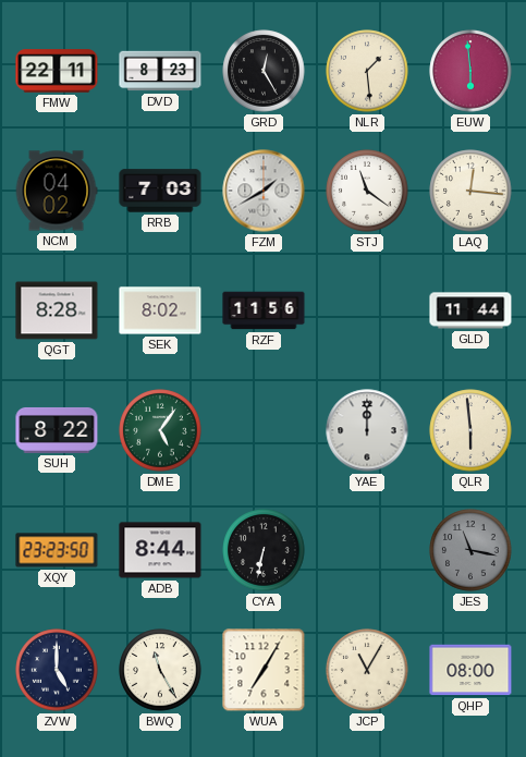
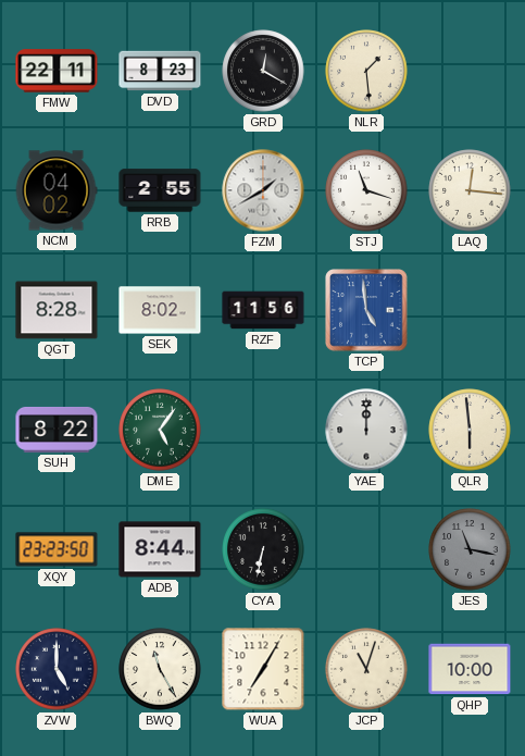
GRD: 12:25 -> 12:20 (263, 71)
EUW: 5:59 -> none (470, 71)
RRB: 7:03 -> 2:55 (160, 190)
STJ: 11:21 -> 11:18 (366, 190)
TCP: none -> 4:59 (366, 310)
GLD: 11:44 -> none (470, 310)
JCP: 11:05 -> 11:03 (366, 669)
QHP: 08:00 -> 10:00 (470, 669)
